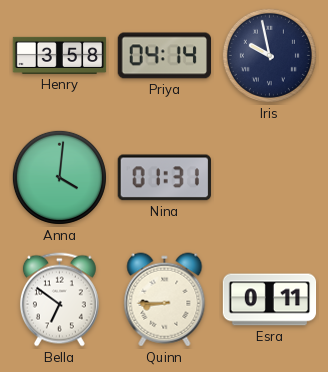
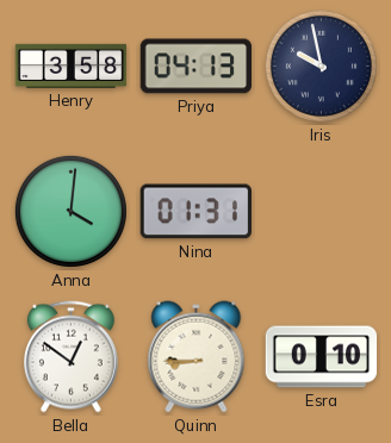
Priya: 04:14 -> 04:13 (195, 67)
Bella: 6:51 -> 12:51 (70, 357)
Esra: 0:11 -> 0:10 (322, 357)
